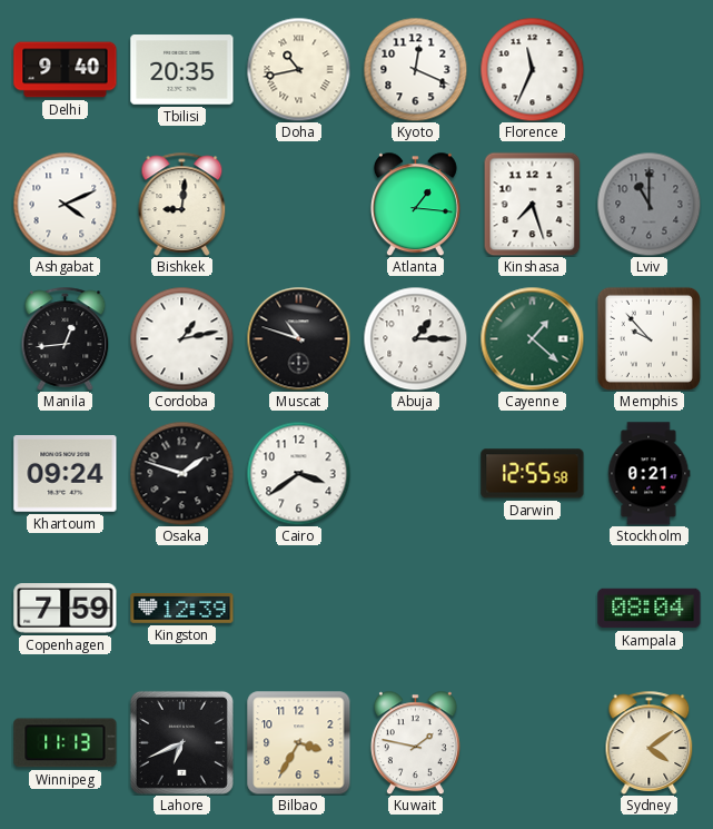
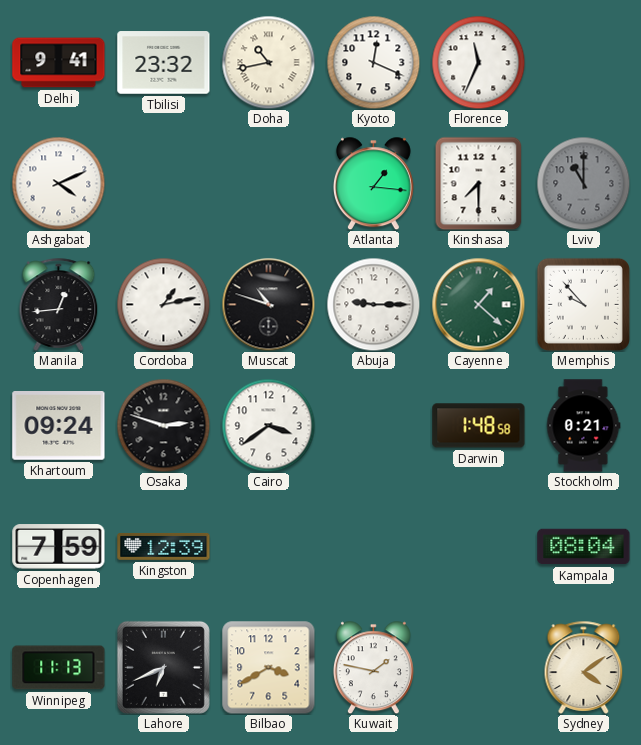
Delhi: 9:40 -> 9:41 (59, 63)
Tbilisi: 20:35 -> 23:32 (164, 63)
Bishkek: 9:01 -> none (182, 204)
Kinshasa: 7:27 -> 7:30 (479, 183)
Abuja: 1:15 -> 9:15 (373, 304)
Osaka: 1:48 -> 2:48 (163, 425)
Darwin: 12:55 -> 1:48 (479, 426)
Bilbao: 3:35 -> 3:40 (269, 668)
